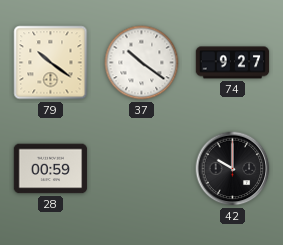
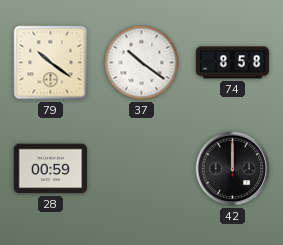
74: 9:27 -> 8:58 (233, 63)
42: 10:00 -> 12:00 (233, 169)
